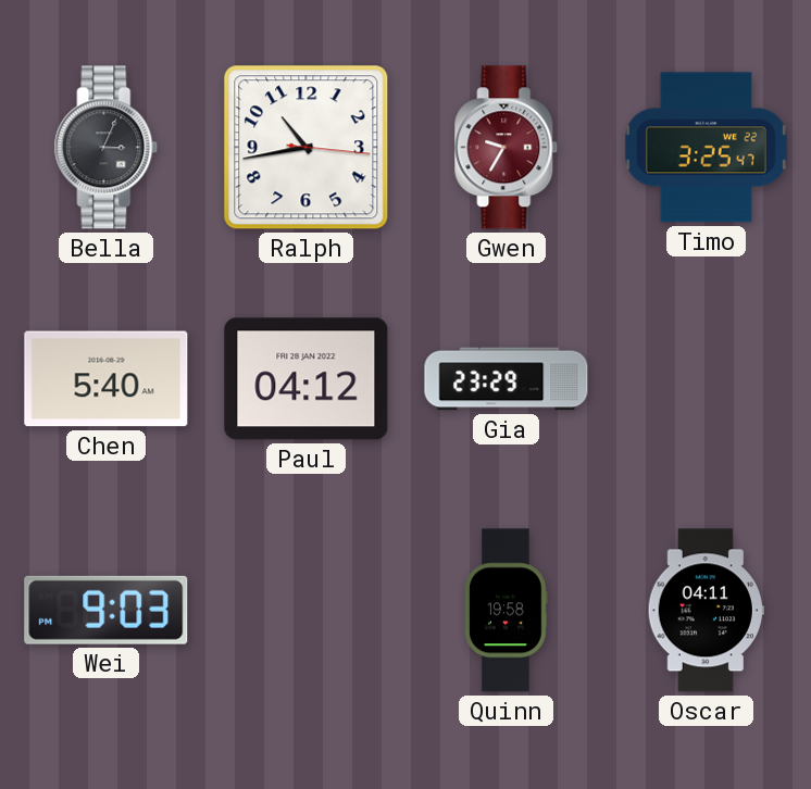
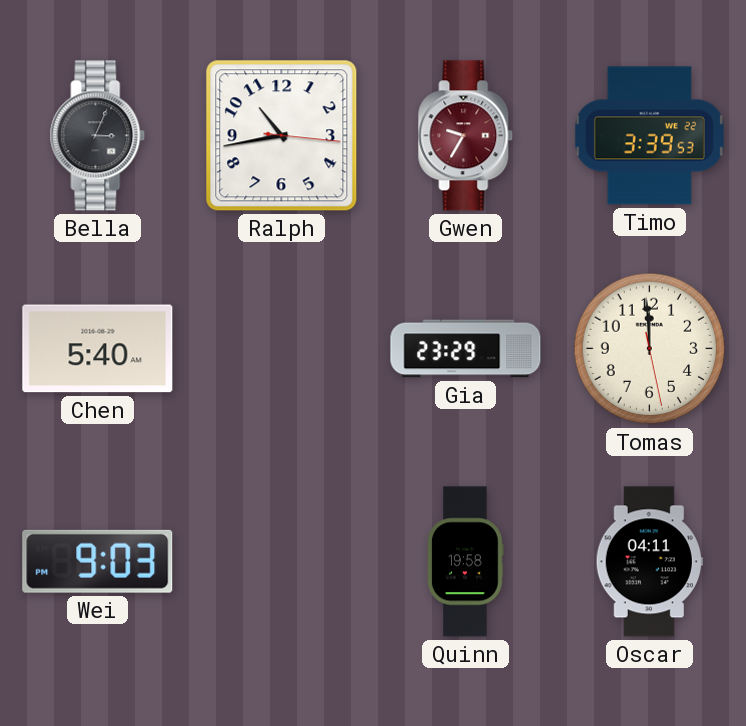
Timo: 3:25 -> 3:39 (649, 136)
Paul: 04:12 -> none (307, 379)
Tomas: none -> 11:59 (650, 349)
